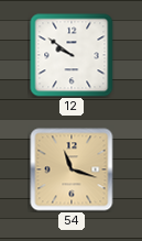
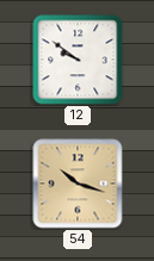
54: 11:18 -> 10:18 (78, 184)
